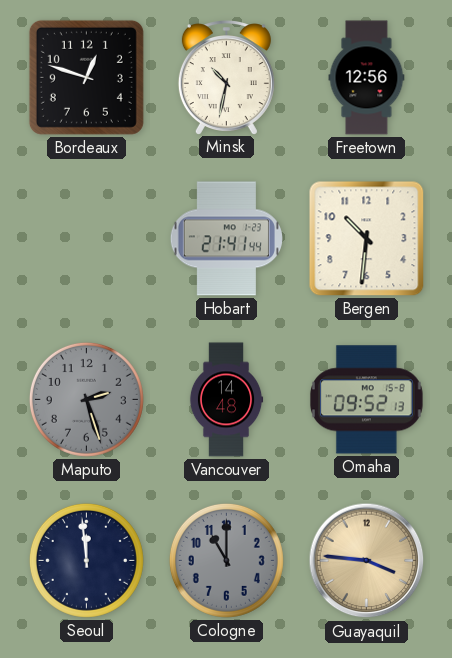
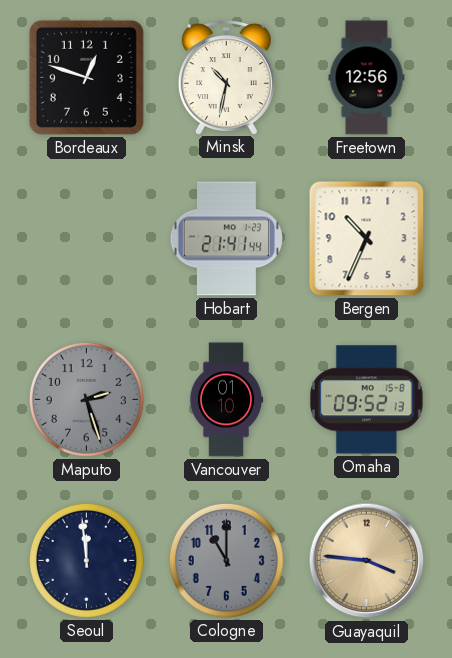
Bergen: 10:31 -> 10:34 (367, 239)
Vancouver: 14:48 -> 01:10 (226, 400)
